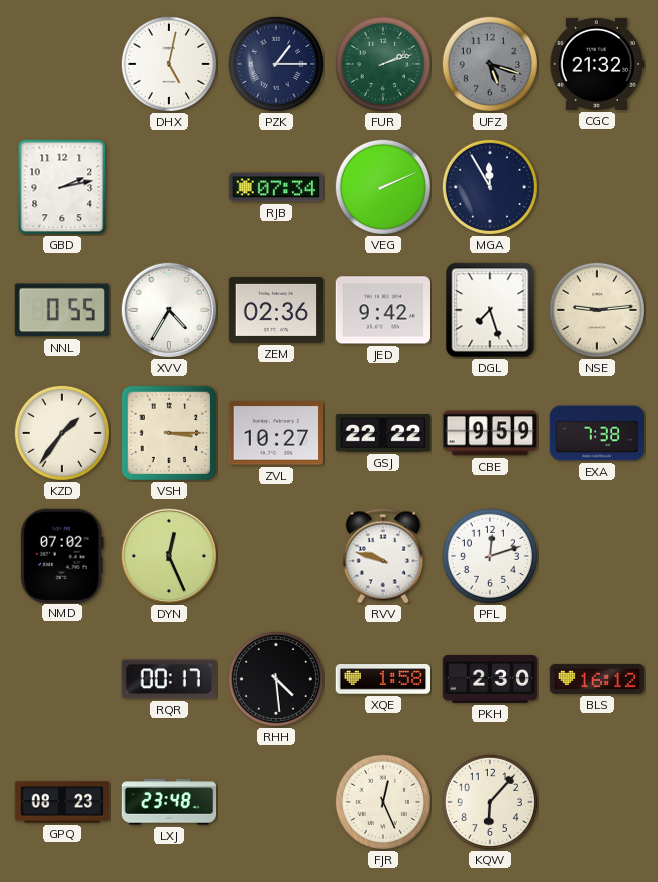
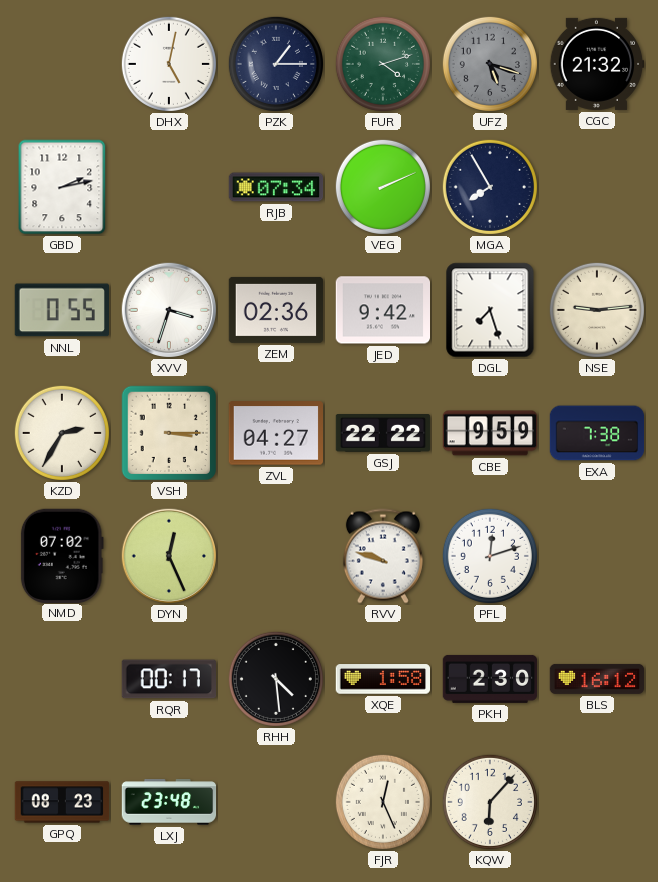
FUR: 2:12 -> 4:12 (383, 64)
MGA: 11:55 -> 7:55 (490, 187)
XVV: 4:35 -> 3:33 (168, 309)
KZD: 1:36 -> 2:35 (62, 433)
ZVL: 10:27 -> 04:27 (275, 433)
